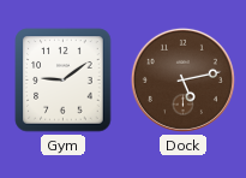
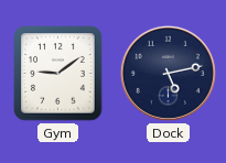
Dock dial: brown -> navy (168, 73)
